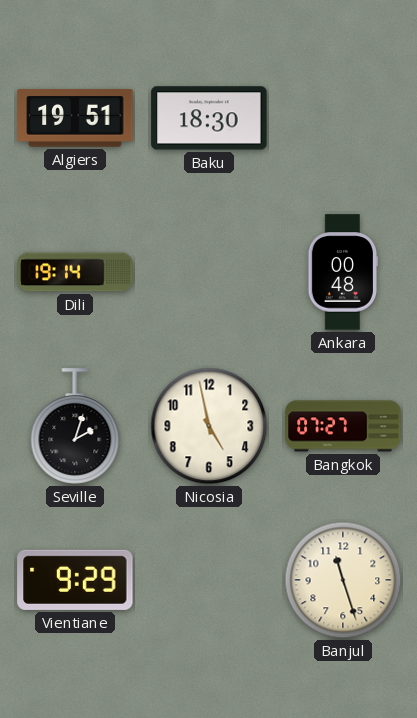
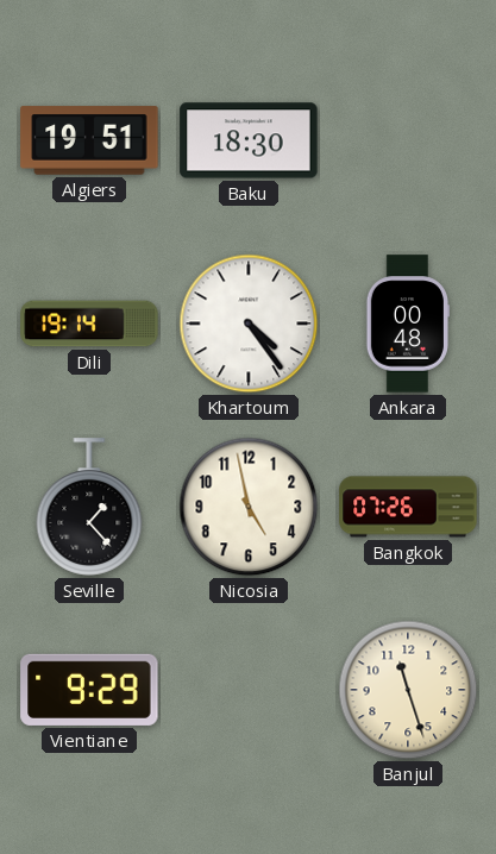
Khartoum: none -> 4:24 (249, 324)
Seville: 2:03 -> 1:23 (89, 507)
Bangkok: 07:27 -> 07:26 (408, 507)
